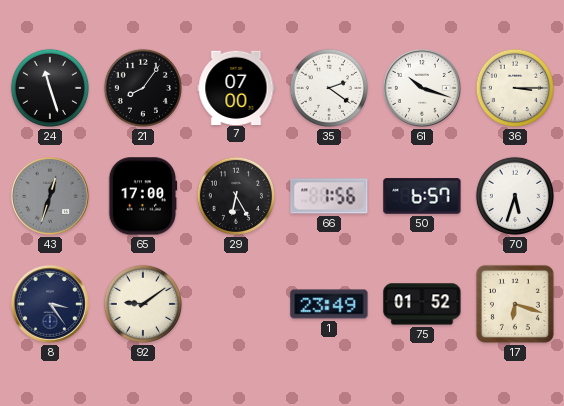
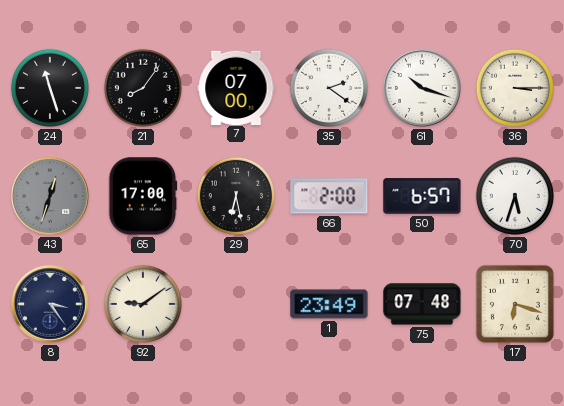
29: 6:25 -> 6:28 (236, 196)
66: 1:56 -> 2:00 (329, 196)
75: 01:52 -> 07:48 (422, 304)
